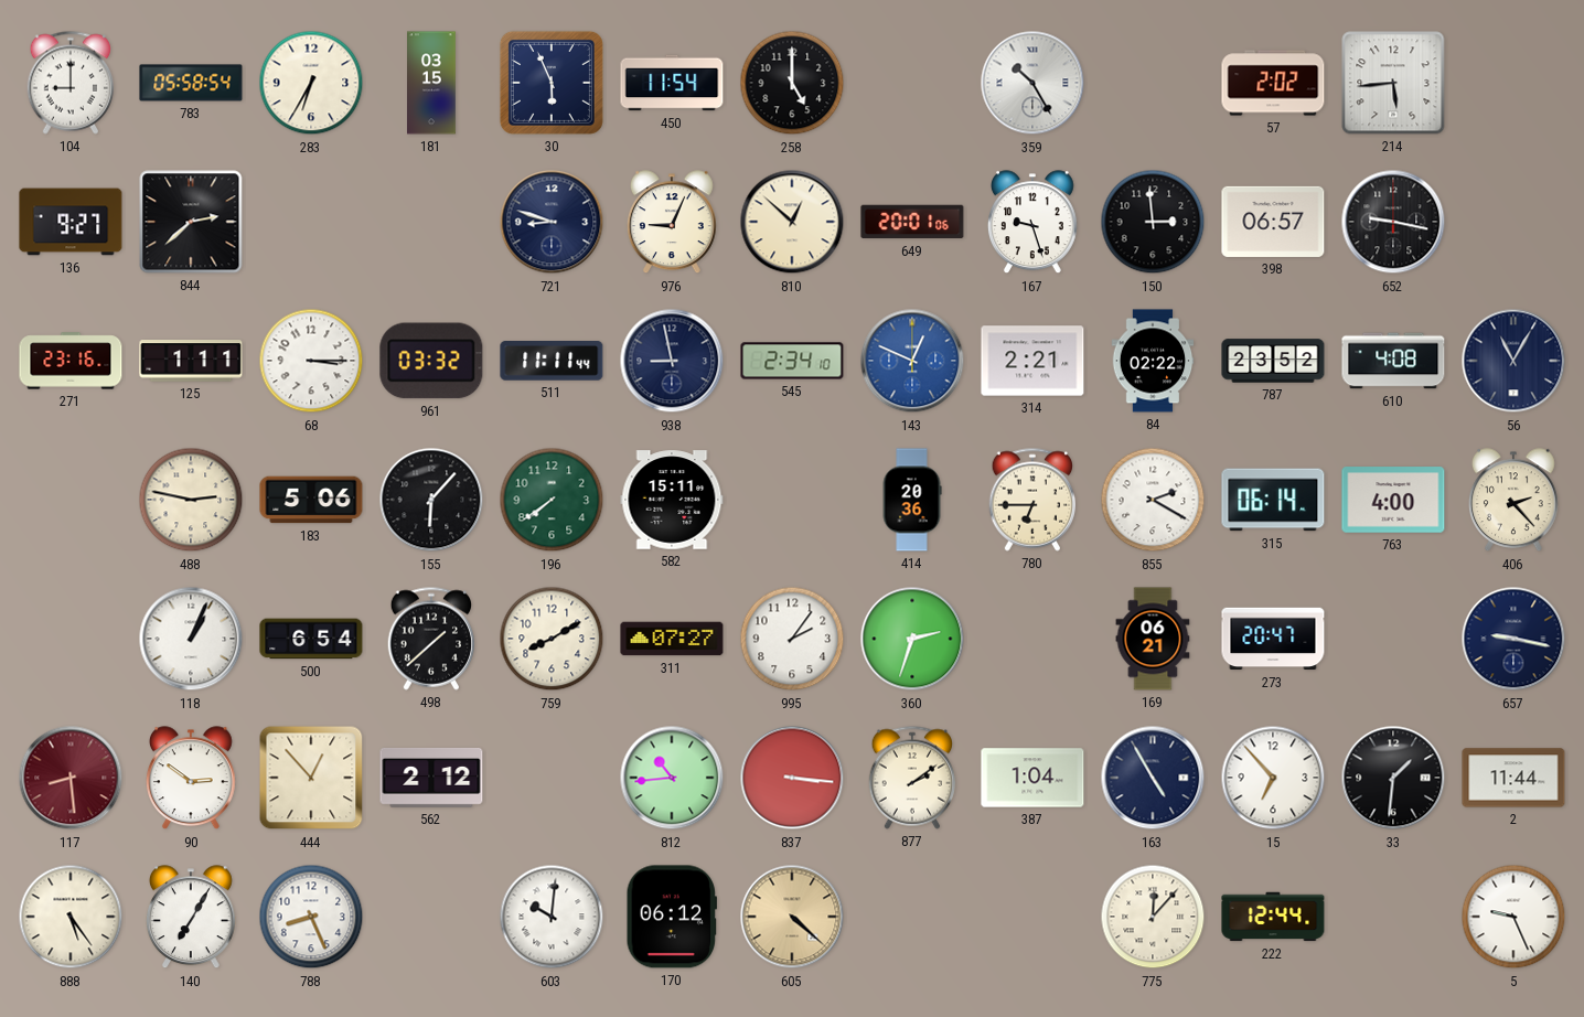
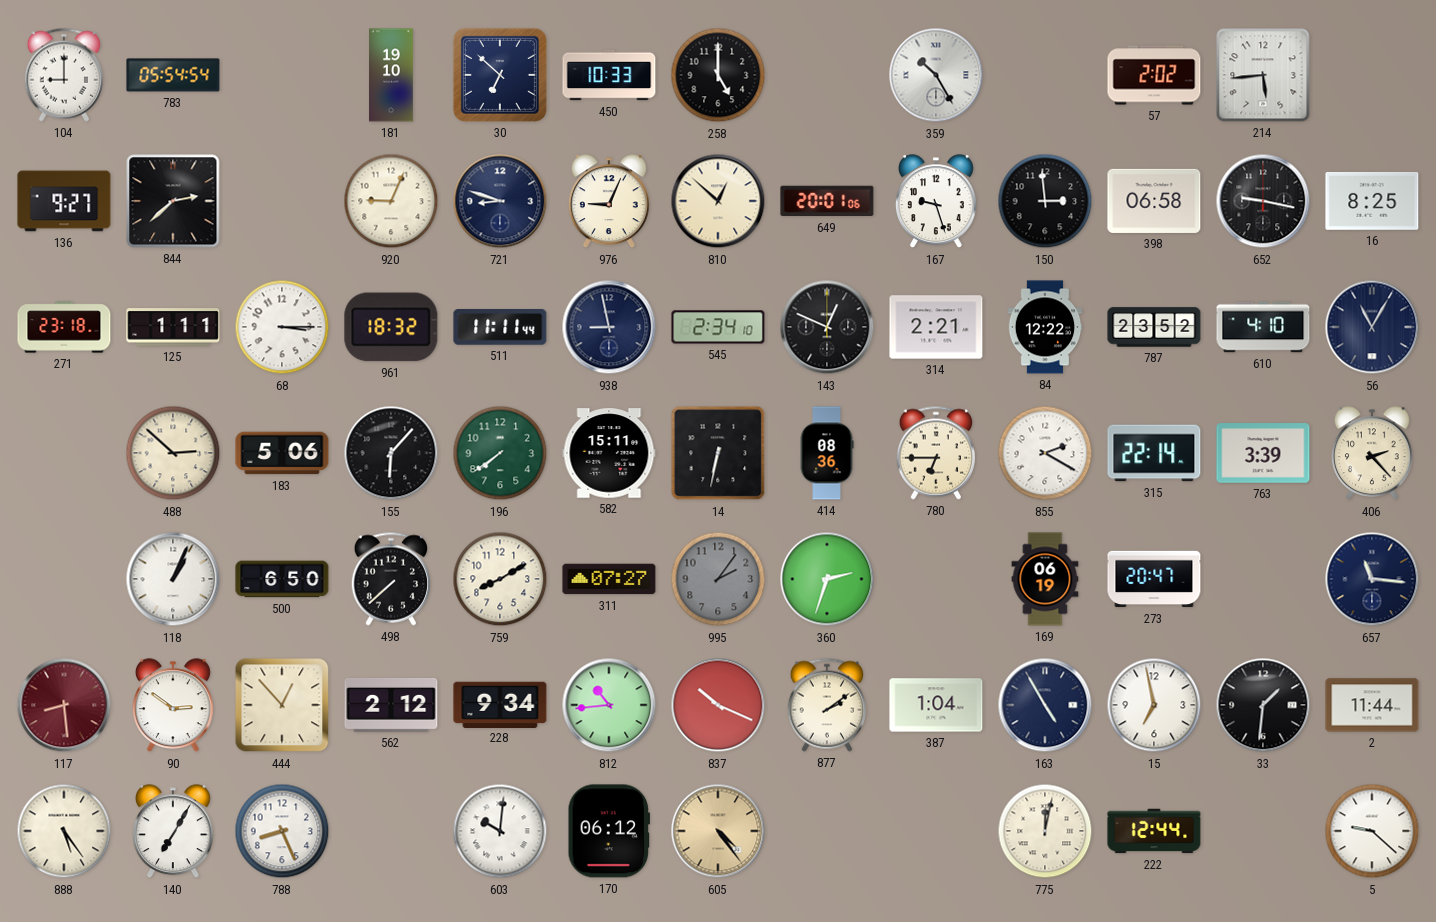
783: 05:58 -> 05:54 (173, 75)
283: 6:35 -> none (311, 83)
181: 03:15 -> 19:10 (392, 75)
30: 5:56 -> 6:52 (500, 75)
450: 11:54 -> 10:33 (609, 75)
920: none -> 9:04 (391, 201)
398: 06:57 -> 06:58 (1154, 201)
16: none -> 8:25 (1372, 201)
271: 23:16 -> 23:18 (64, 327)
961: 03:32 -> 18:32 (391, 327)
143 dial: blue -> black (827, 327)
84: 02:22 -> 12:22 (1045, 327)
610: 4:08 -> 4:10 (1263, 327)
488: 2:47 -> 2:52 (173, 453)
14: none -> 6:32 (718, 453)
414: 20:36 -> 08:36 (827, 453)
315: 06:14 -> 22:14 (1154, 453)
763: 4:00 -> 3:39 (1263, 453)
500: 6:54 -> 6:50 (282, 579)
498: 1:38 -> 7:38 (391, 579)
995 dial: white -> grey (718, 579)
169: 06:21 -> 06:19 (1045, 579)
657: 9:17 -> 11:16 (1372, 579)
228: none -> 9:34 (500, 704)
837: 3:16 -> 10:19 (718, 705)
15: 6:53 -> 6:58 (1154, 705)
605: 4:22 -> 4:24 (718, 831)
775: 12:07 -> 12:02 (1045, 831)
5: 9:26 -> 9:22 (1372, 831)
